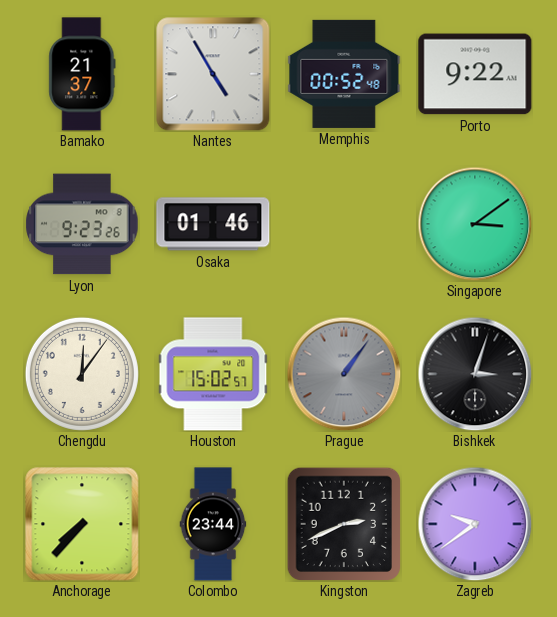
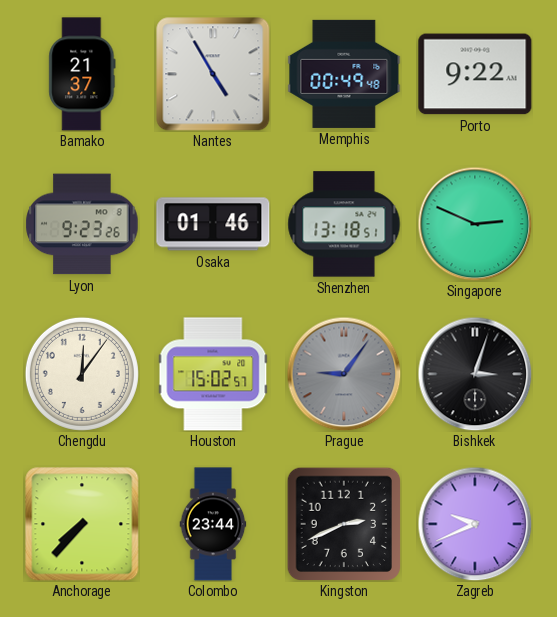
Memphis: 00:52 -> 00:49 (344, 74)
Shenzhen: none -> 13:18 (344, 224)
Singapore: 3:09 -> 2:49 (475, 224)
Prague: 1:06 -> 9:06 (344, 374)
Zagreb: 9:39 -> 9:41 (475, 524)
